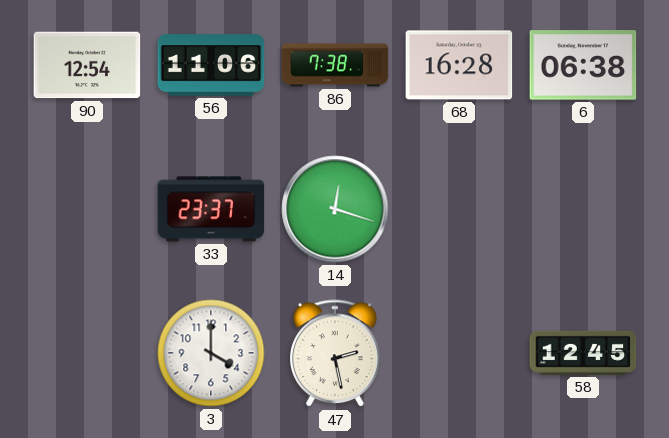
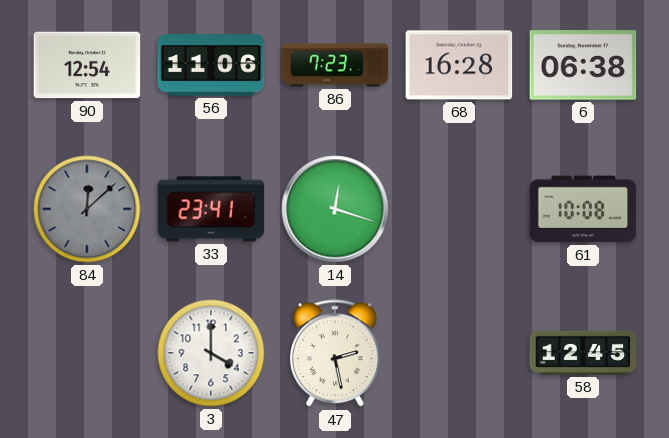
86: 7:38 -> 7:23 (335, 65)
84: none -> 12:08 (87, 209)
33: 23:37 -> 23:41 (211, 209)
61: none -> 10:08 (583, 209)
